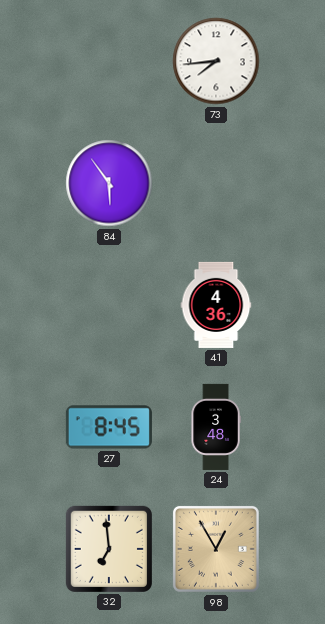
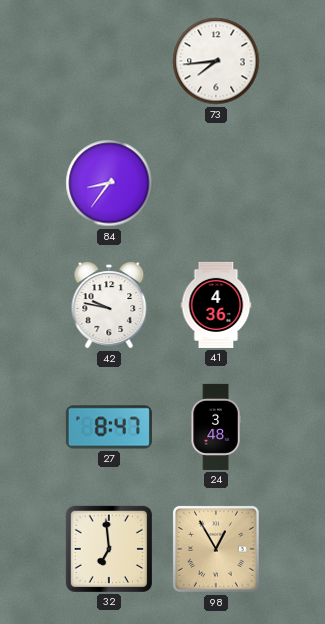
84: 5:54 -> 8:36 (109, 183)
42: none -> 9:47 (109, 305)
27: 8:45 -> 8:47 (109, 427)
